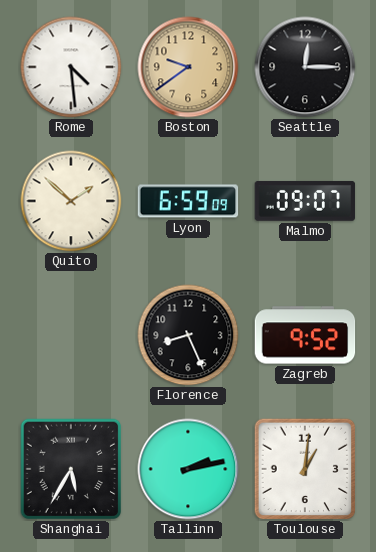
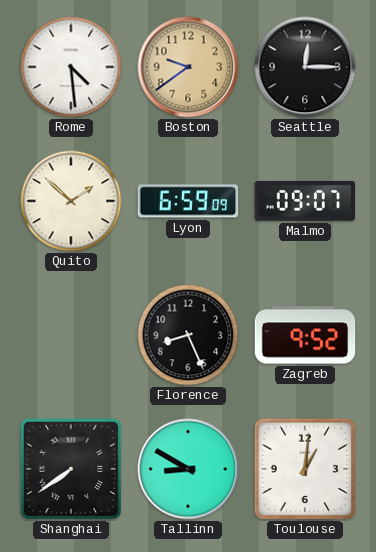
Shanghai: 5:35 -> 7:39 (71, 469)
Tallinn: 2:13 -> 8:50 (188, 469)
